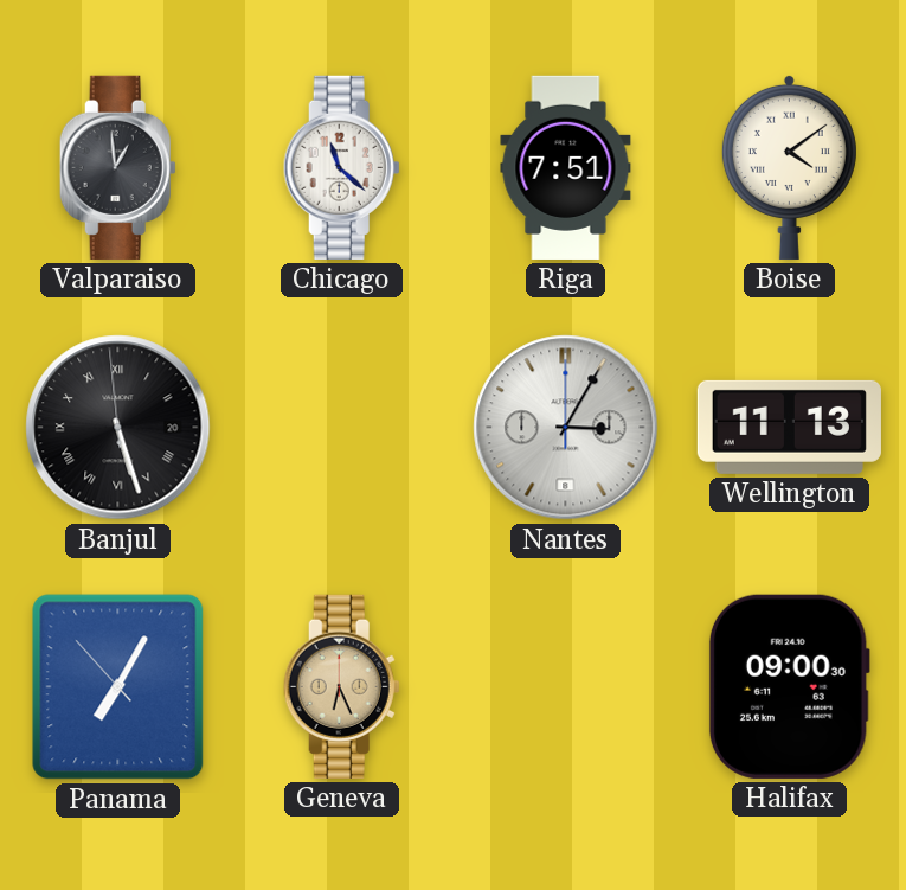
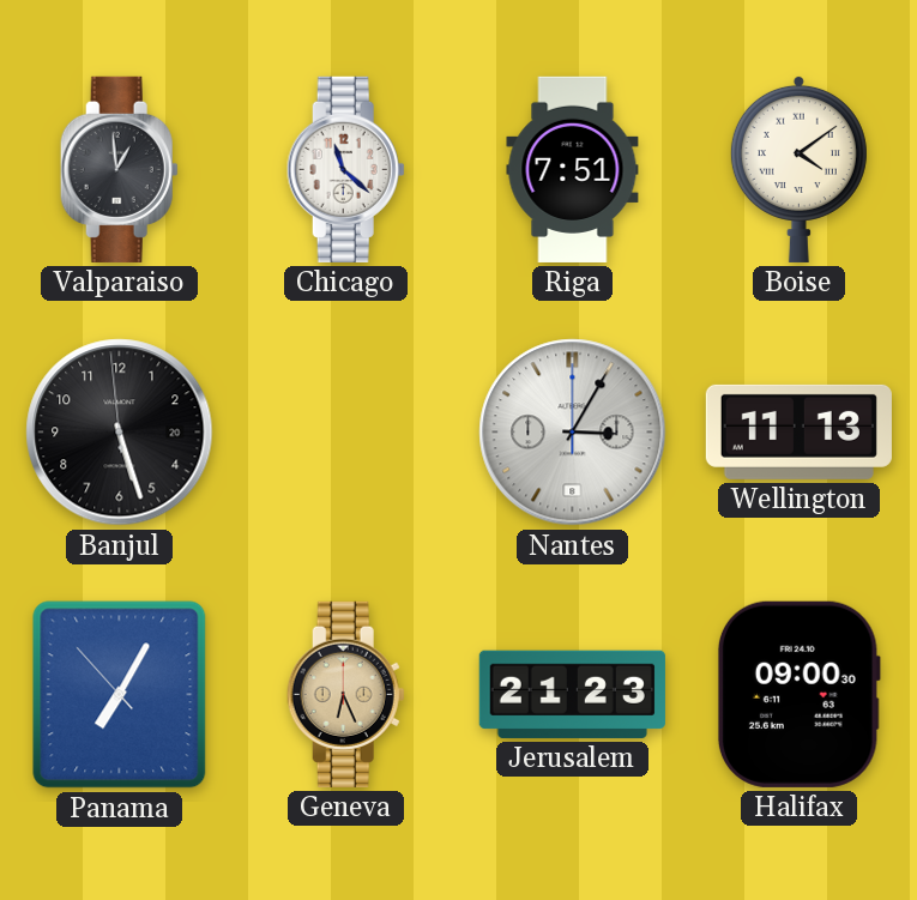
Banjul numerals: Roman -> Arabic (120, 433)
Jerusalem: none -> 21:23 (572, 694)
